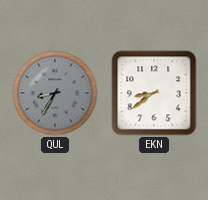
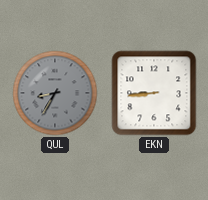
EKN: 8:39 -> 8:44 (154, 93)
